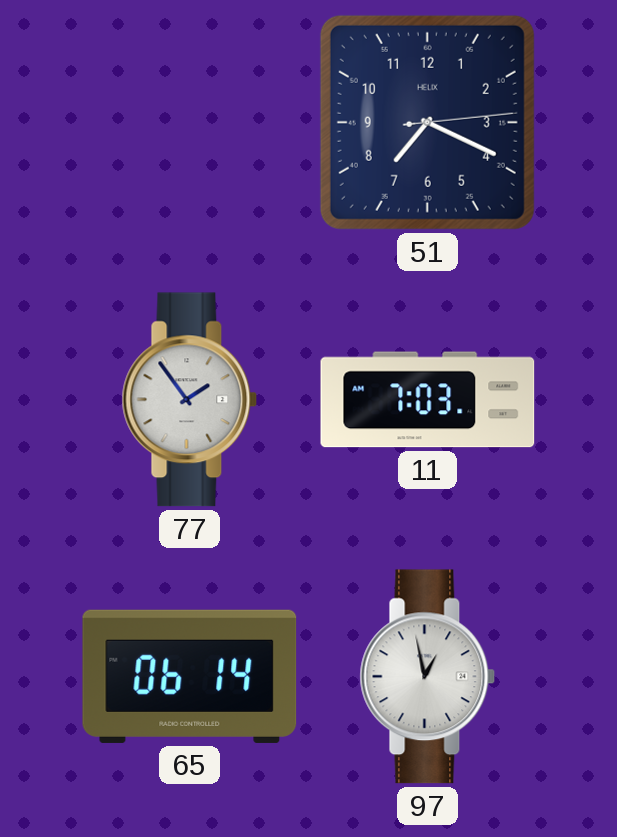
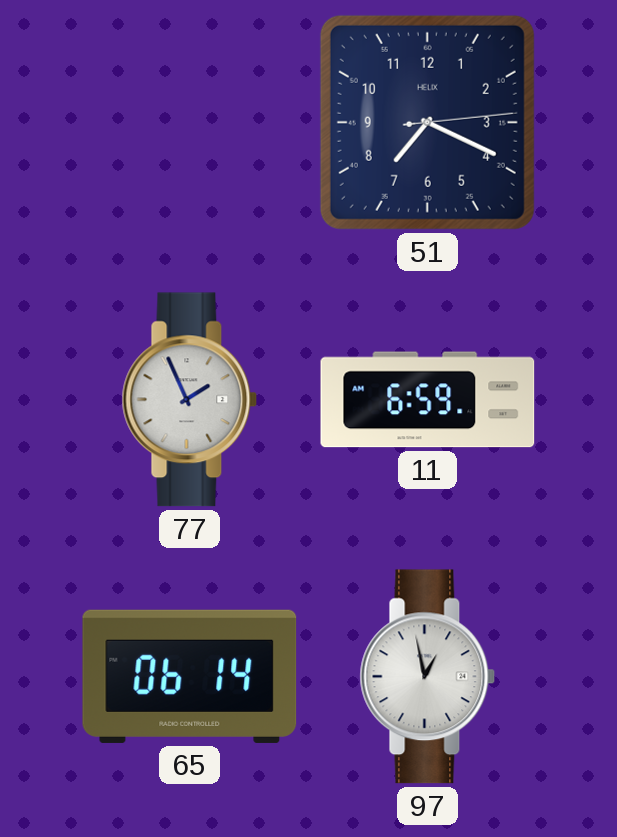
77: 1:54 -> 1:56 (190, 400)
11: 7:03 -> 6:59 (428, 400)
